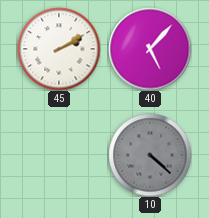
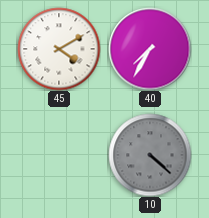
45: 2:10 -> 4:10 (59, 49)
40: 5:07 -> 7:35 (150, 49)
